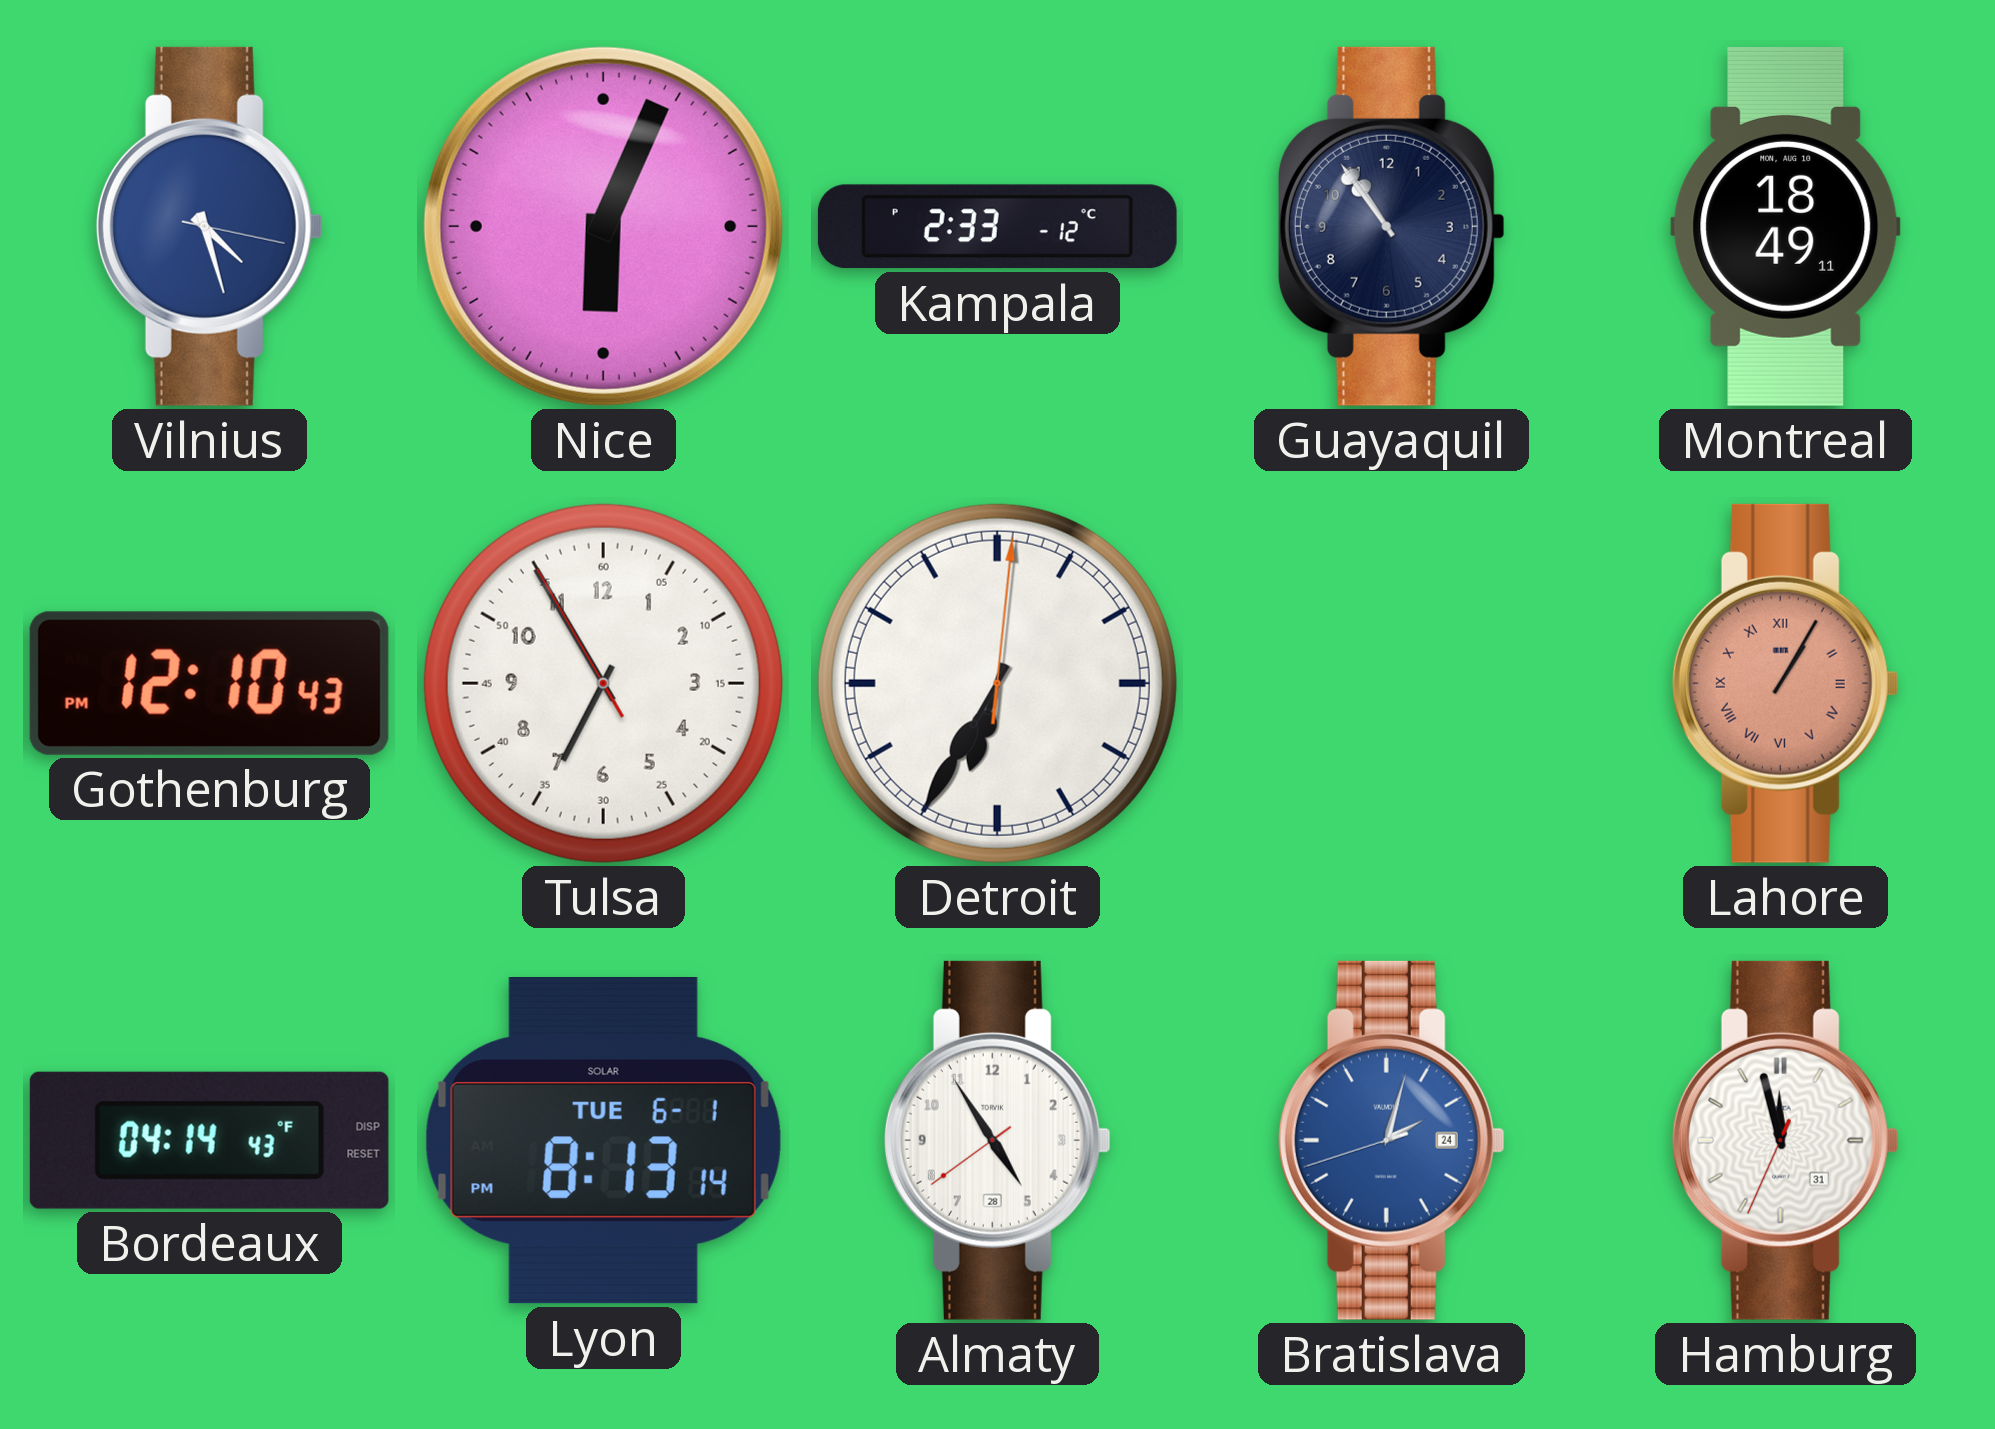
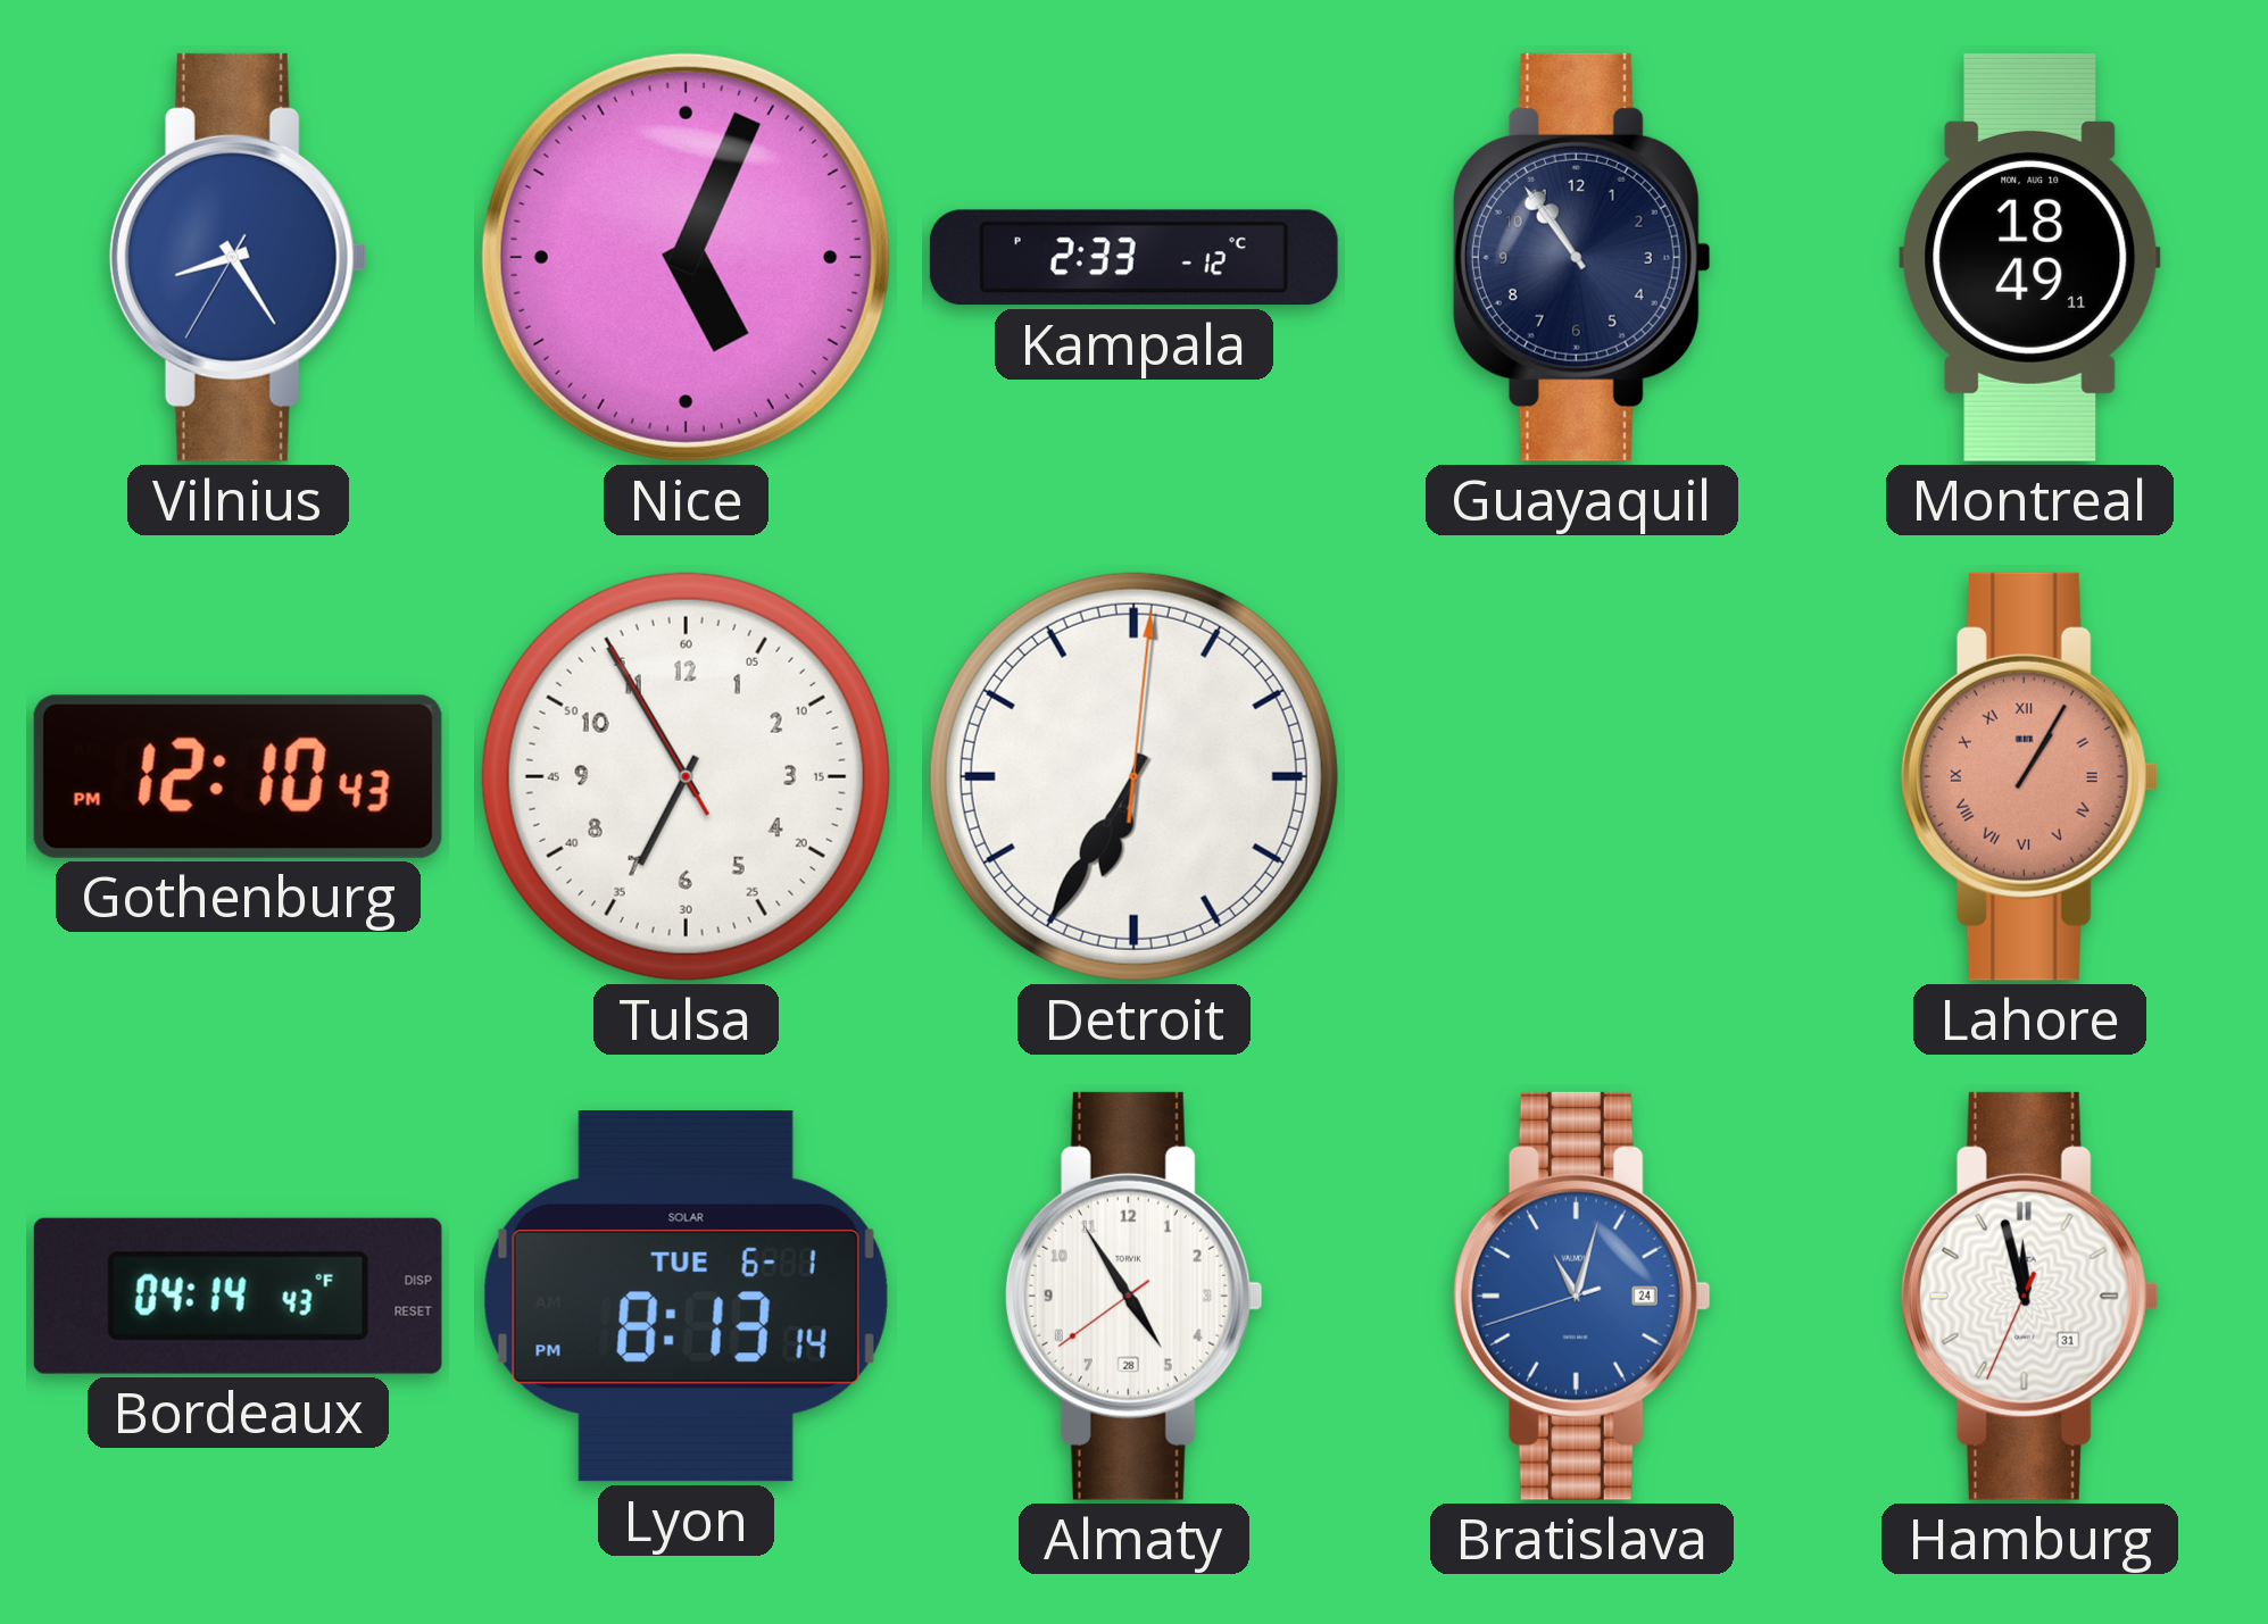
Vilnius: 4:27 -> 8:24 (238, 257)
Nice: 6:04 -> 5:04 (686, 257)
Bratislava: 2:02 -> 11:02 (1581, 1296)
